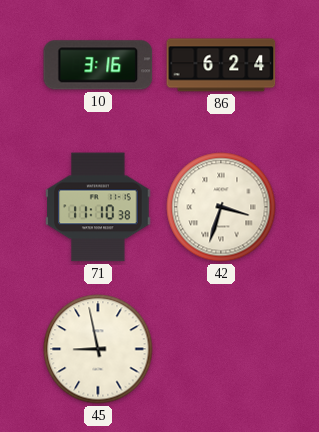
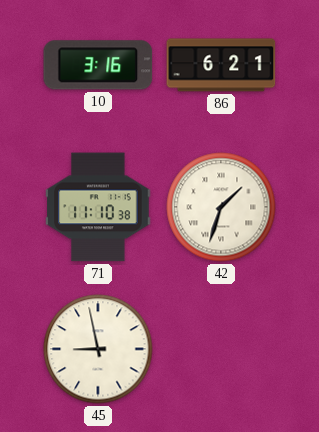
86: 6:24 -> 6:21 (221, 65)
42: 3:33 -> 1:33 (221, 207)
